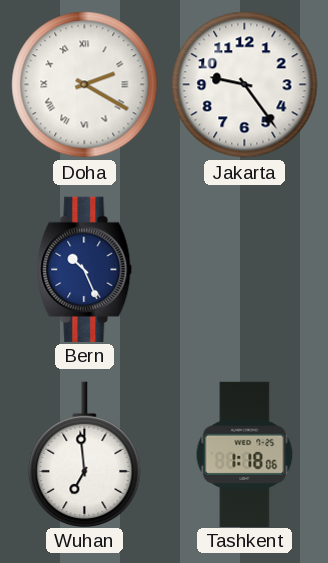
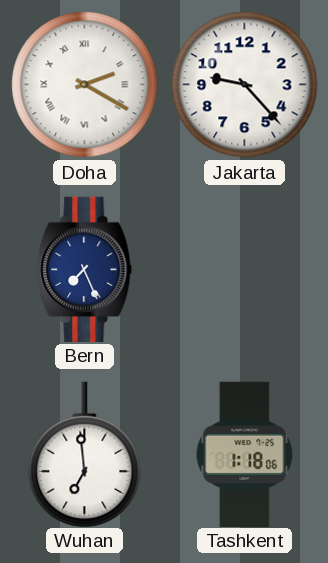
Jakarta: 9:24 -> 9:23 (245, 85)
Bern: 10:26 -> 7:26 (85, 269)
